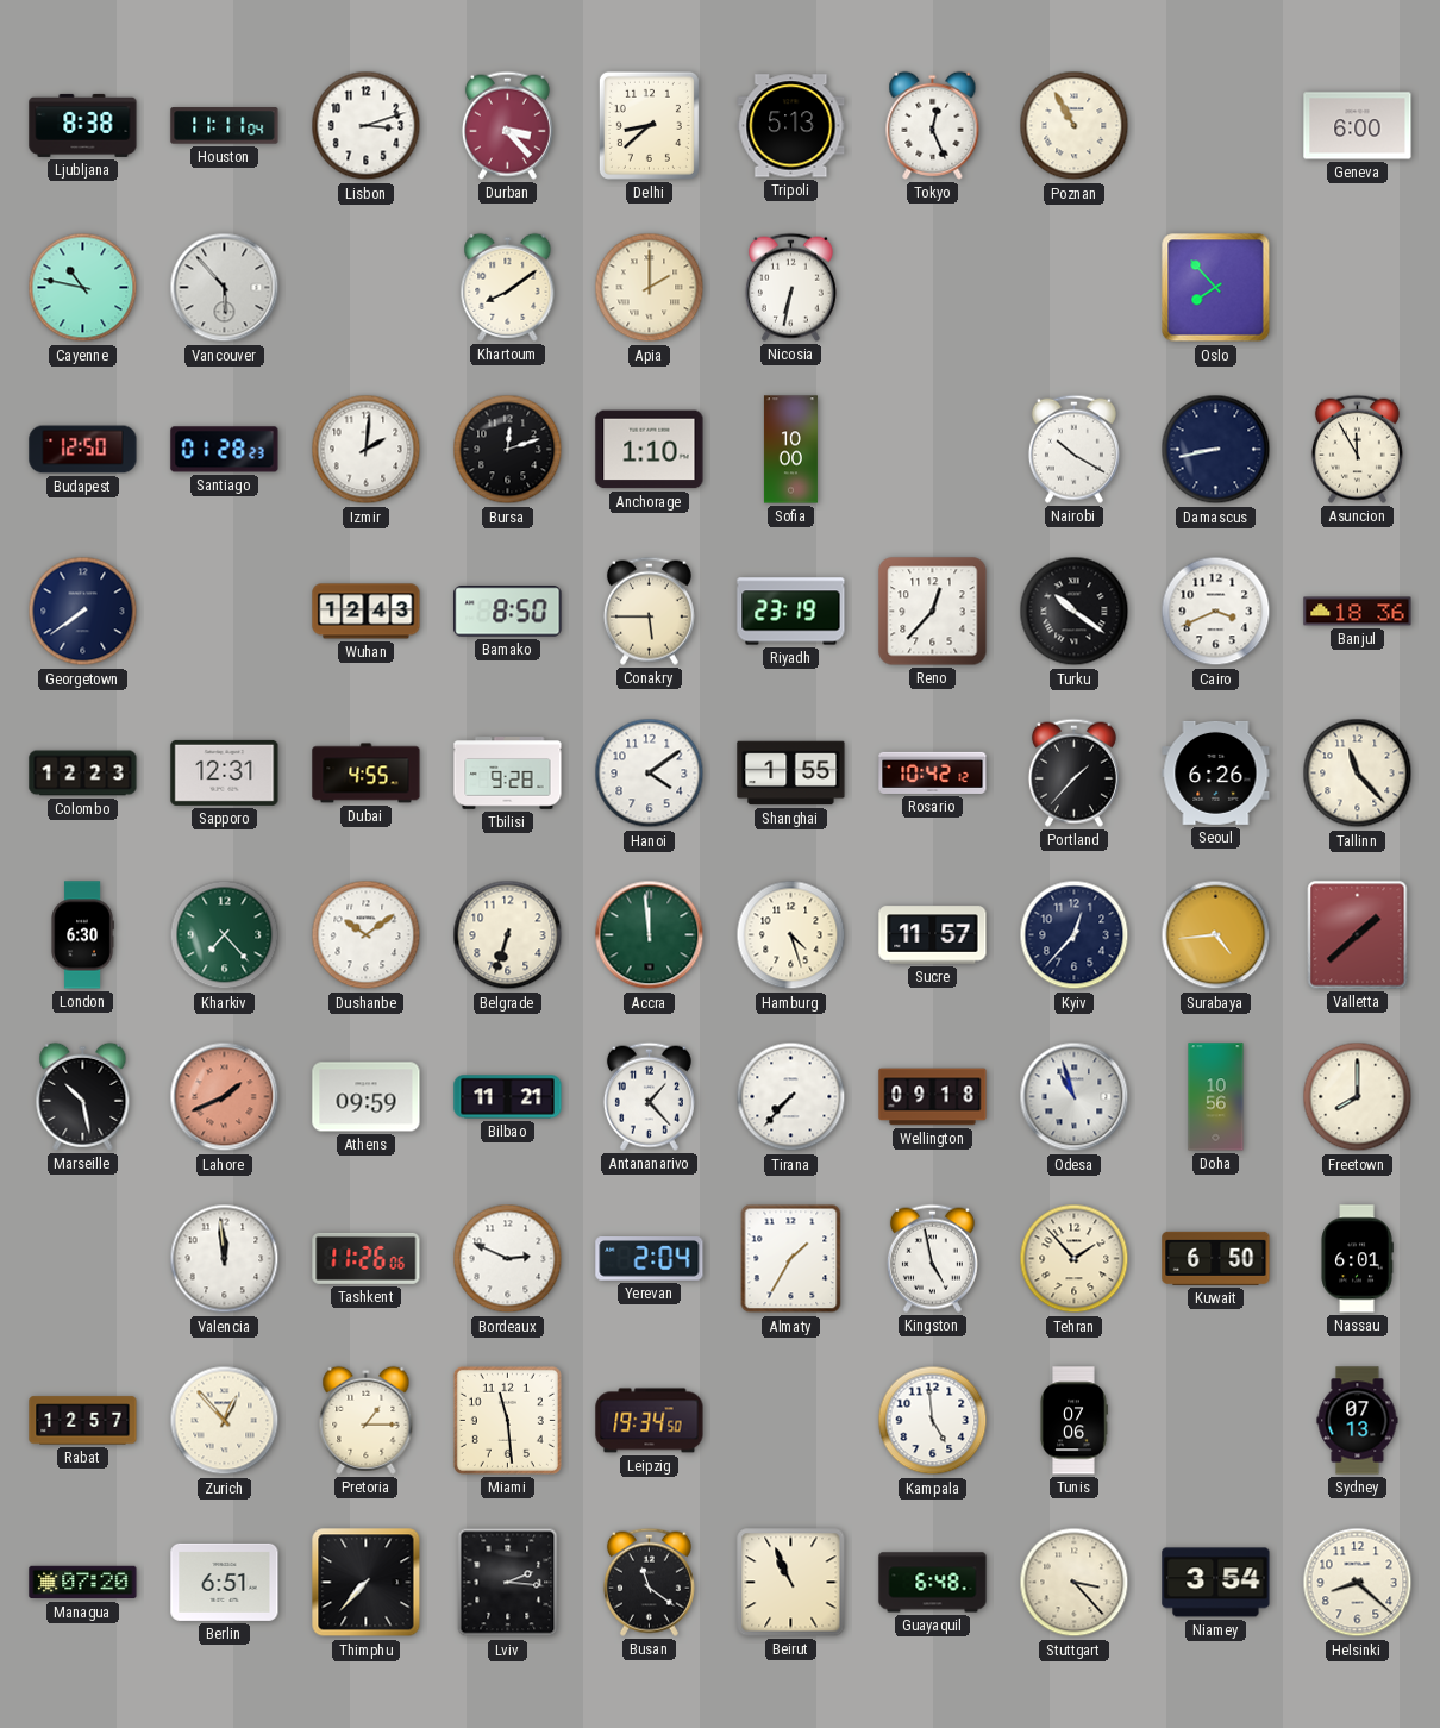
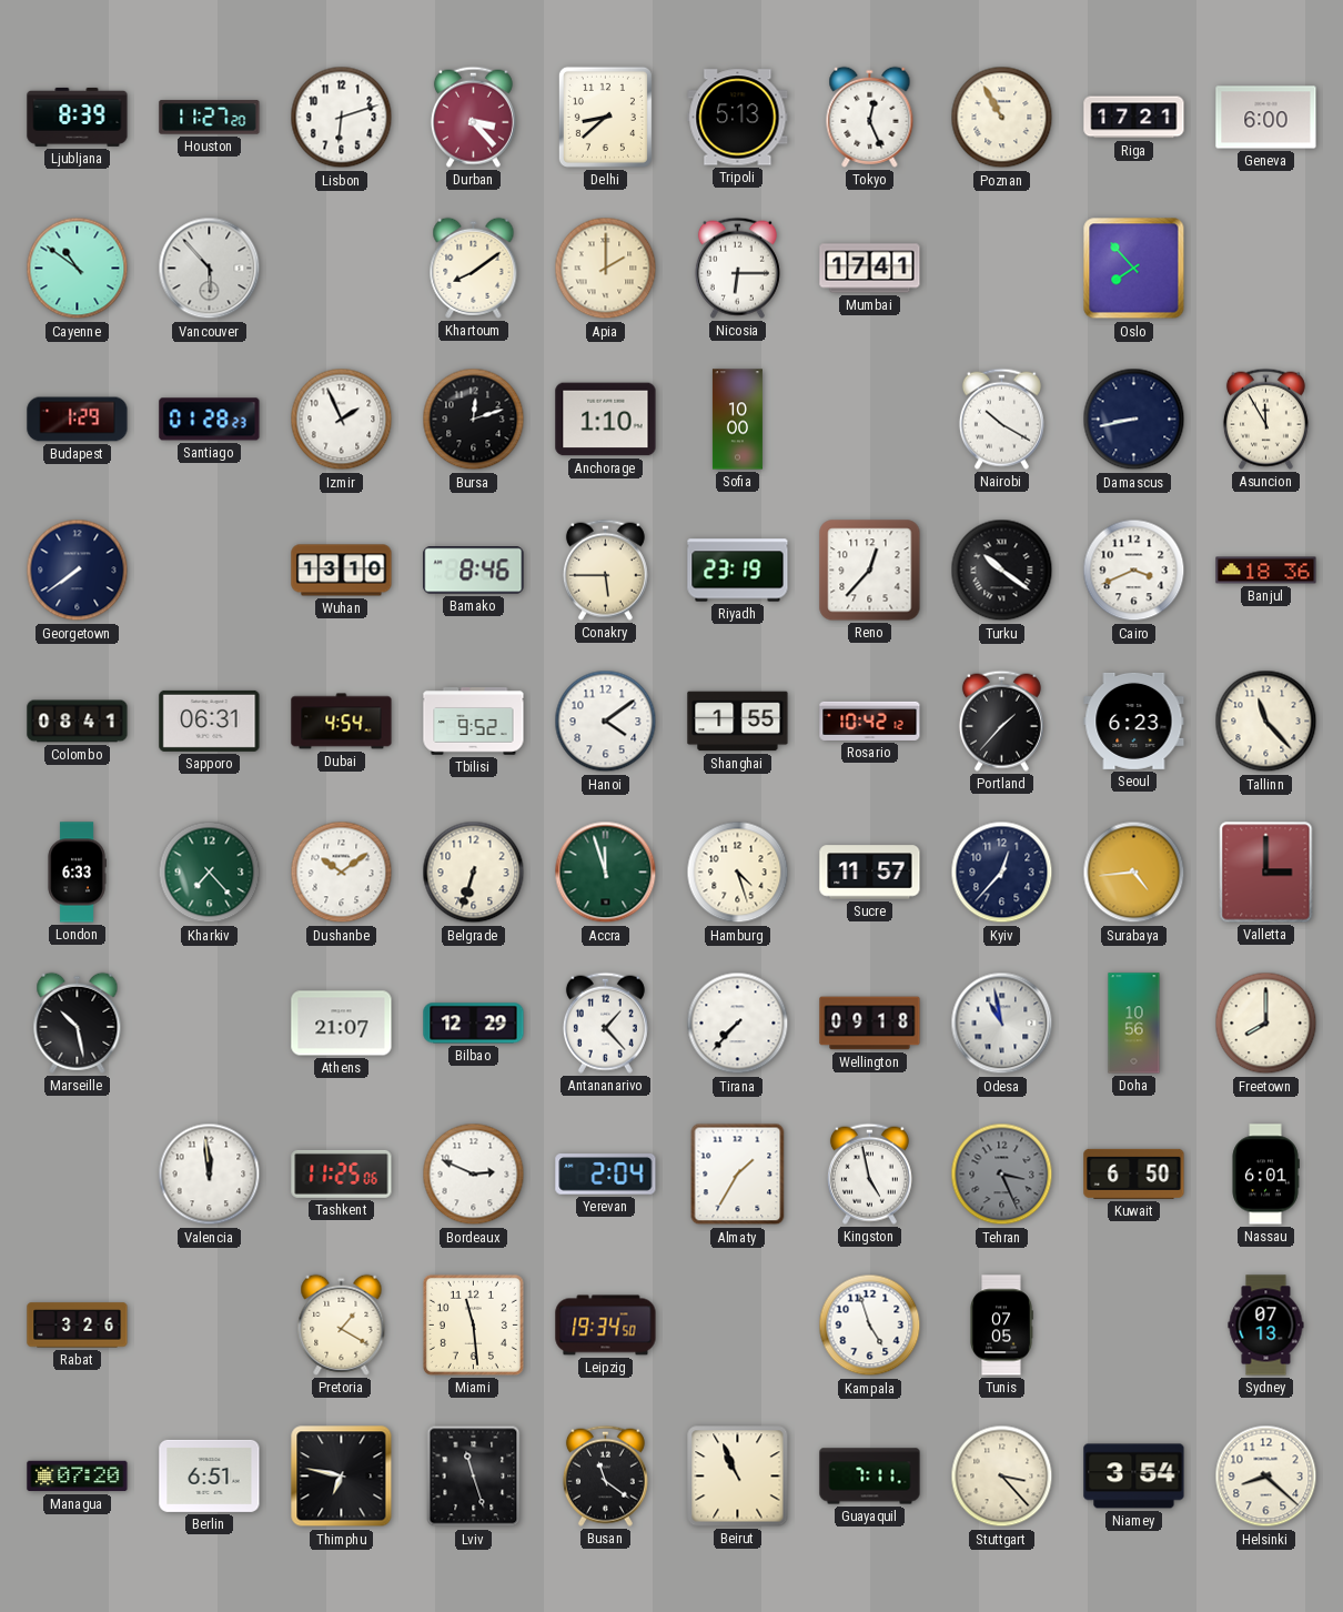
Ljubljana: 8:38 -> 8:39 (78, 117)
Houston: 11:11 -> 11:27 (210, 118)
Lisbon: 3:12 -> 6:12 (342, 118)
Riga: none -> 17:21 (1134, 118)
Cayenne: 10:47 -> 10:51 (78, 269)
Nicosia: 6:32 -> 6:15 (737, 268)
Mumbai: none -> 17:41 (870, 269)
Budapest: 12:50 -> 1:29 (78, 420)
Izmir: 2:01 -> 1:56 (342, 420)
Wuhan: 12:43 -> 13:10 (342, 571)
Bamako: 8:50 -> 8:46 (474, 571)
Colombo: 12:23 -> 08:41 (78, 722)
Sapporo: 12:31 -> 06:31 (210, 721)
Dubai: 4:55 -> 4:54 (342, 722)
Tbilisi: 9:28 -> 9:52 (474, 722)
Seoul: 6:26 -> 6:23 (1134, 721)
London: 6:30 -> 6:33 (77, 873)
Accra: 11:59 -> 11:57 (606, 873)
Valletta: 1:38 -> 3:00 (1266, 873)
Lahore: 1:41 -> none (225, 1097)
Athens: 09:59 -> 21:07 (342, 1024)
Bilbao: 11:21 -> 12:29 (474, 1024)
Odesa: 10:57 -> 10:58 (1002, 1024)
Tashkent: 11:26 -> 11:25 (342, 1173)
Tehran: 1:53 -> 3:26 (1002, 1175)
Tehran dial: cream -> grey (1002, 1175)
Rabat: 12:57 -> 3:26 (78, 1326)
Zurich: 12:53 -> none (225, 1421)
Pretoria: 1:15 -> 1:20 (342, 1324)
Kampala: 4:59 -> 4:57 (870, 1326)
Tunis: 07:06 -> 07:05 (1001, 1326)
Thimphu: 7:37 -> 6:47 (342, 1477)
Lviv: 2:16 -> 11:27 (474, 1477)
Guayaquil: 6:48 -> 7:11 (870, 1477)
